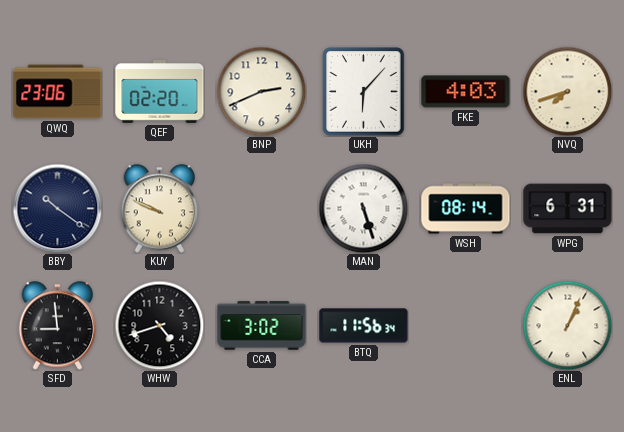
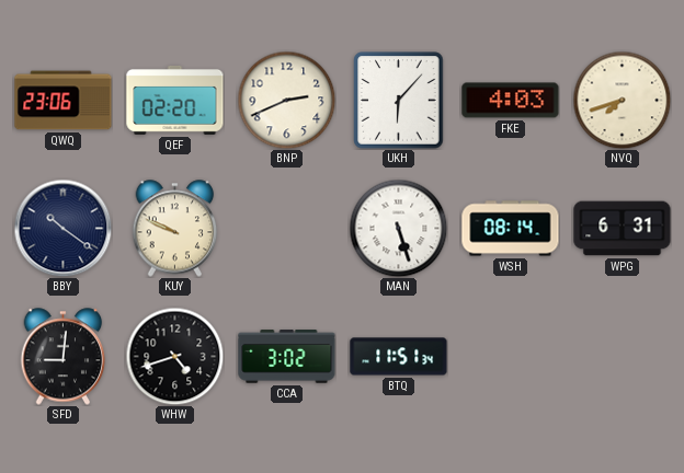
SFD: 8:59 -> 9:01 (64, 357)
BTQ: 11:56 -> 11:51 (399, 357)
ENL: 1:04 -> none (567, 325)
